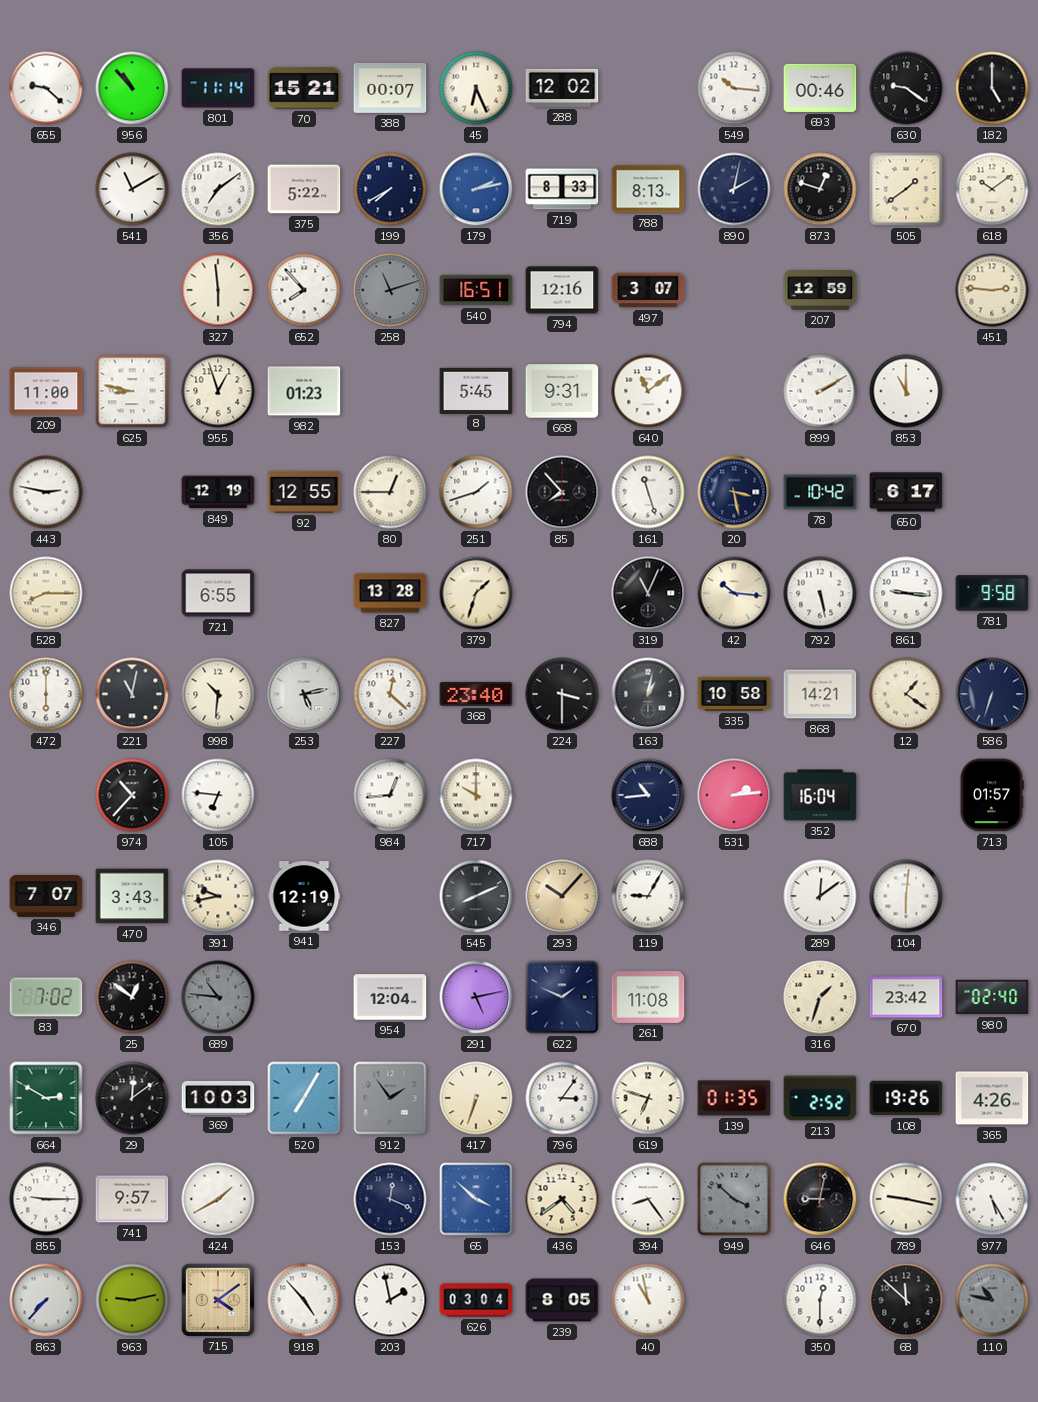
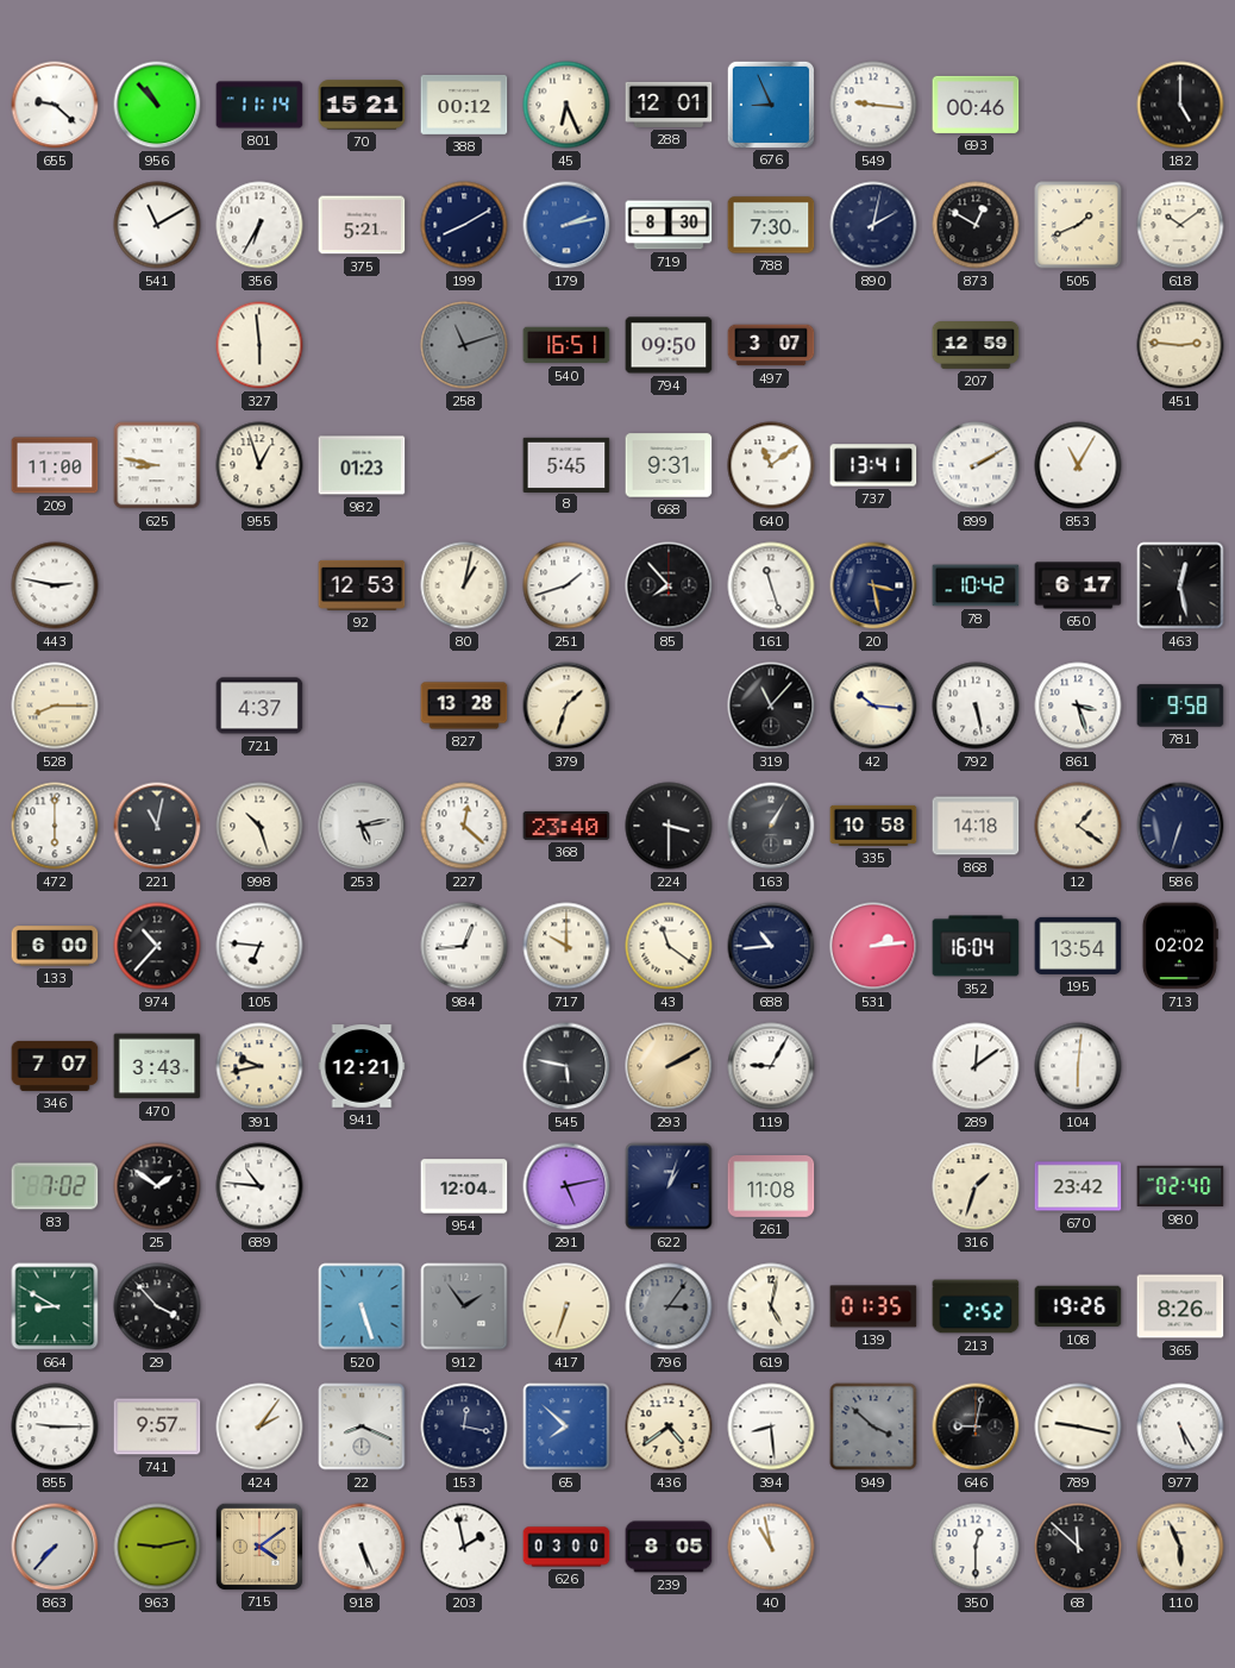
388: 00:07 -> 00:12 (464, 105)
288: 12:02 -> 12:01 (669, 105)
676: none -> 8:56 (770, 104)
549: 10:16 -> 9:16 (873, 105)
630: 9:21 -> none (906, 88)
356: 7:09 -> 6:35 (259, 225)
375: 5:22 -> 5:21 (362, 225)
199: 7:40 -> 8:10 (464, 225)
719: 8:33 -> 8:30 (669, 225)
788: 8:13 -> 7:30 (771, 225)
873: 12:48 -> 12:50 (976, 225)
505: 1:39 -> 1:41 (1078, 225)
652: 7:53 -> none (304, 290)
794: 12:16 -> 09:50 (669, 345)
737: none -> 13:41 (873, 465)
853: 11:00 -> 11:05 (1078, 465)
849: 12:19 -> none (218, 492)
92: 12:55 -> 12:53 (362, 585)
80: 12:45 -> 1:02 (464, 585)
463: none -> 12:28 (1180, 585)
721: 6:55 -> 4:37 (259, 706)
319: 11:04 -> 11:07 (771, 706)
861: 9:16 -> 3:27 (1078, 706)
998: 10:31 -> 10:27 (259, 826)
163: 1:02 -> 1:05 (771, 826)
868: 14:21 -> 14:18 (976, 826)
133: none -> 6:00 (55, 946)
43: none -> 11:21 (669, 946)
195: none -> 13:54 (1078, 946)
713: 01:57 -> 02:02 (1180, 946)
941: 12:19 -> 12:21 (362, 1066)
545: 8:11 -> 5:47 (566, 1066)
293: 10:07 -> 2:10 (669, 1066)
25: 12:51 -> 1:51 (157, 1186)
689 dial: grey -> white (259, 1186)
622: 1:49 -> 1:03 (669, 1186)
664: 2:50 -> 8:50 (55, 1306)
29: 12:09 -> 3:53 (157, 1306)
369: 10:03 -> none (218, 1098)
520: 7:05 -> 5:27 (362, 1306)
796 dial: white -> grey (669, 1306)
619: 6:48 -> 5:02 (771, 1306)
365: 4:26 -> 8:26 (1180, 1306)
424: 1:40 -> 2:06 (259, 1426)
22: none -> 8:19 (362, 1426)
153: 12:19 -> 12:17 (464, 1426)
65: 3:52 -> 7:52 (566, 1426)
394: 8:24 -> 8:29 (771, 1426)
918: 4:53 -> 5:26 (362, 1547)
626: 03:04 -> 03:00 (566, 1547)
110: 10:47 -> 5:56 (1180, 1547)
110 dial: grey -> cream (1180, 1547)
